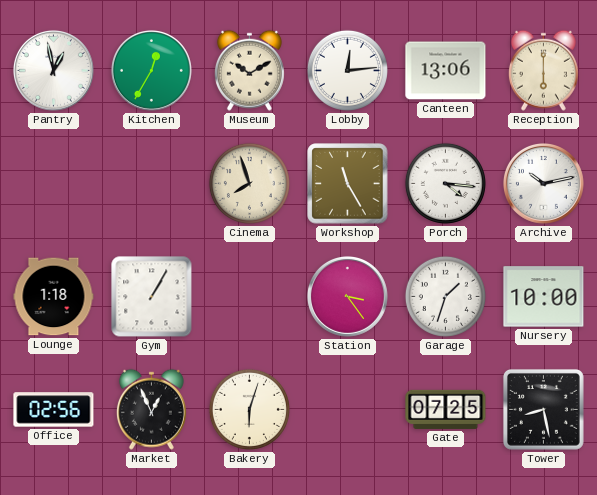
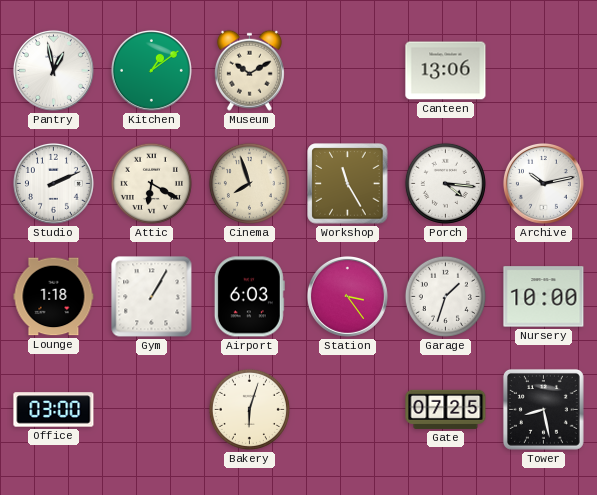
Kitchen: 12:35 -> 1:09 (151, 70)
Lobby: 12:14 -> none (347, 70)
Reception: 6:00 -> none (543, 70)
Studio: none -> 2:11 (53, 183)
Attic: none -> 6:20 (151, 183)
Airport: none -> 6:03 (249, 297)
Office: 02:56 -> 03:00 (54, 410)
Market: 12:56 -> none (151, 409)
